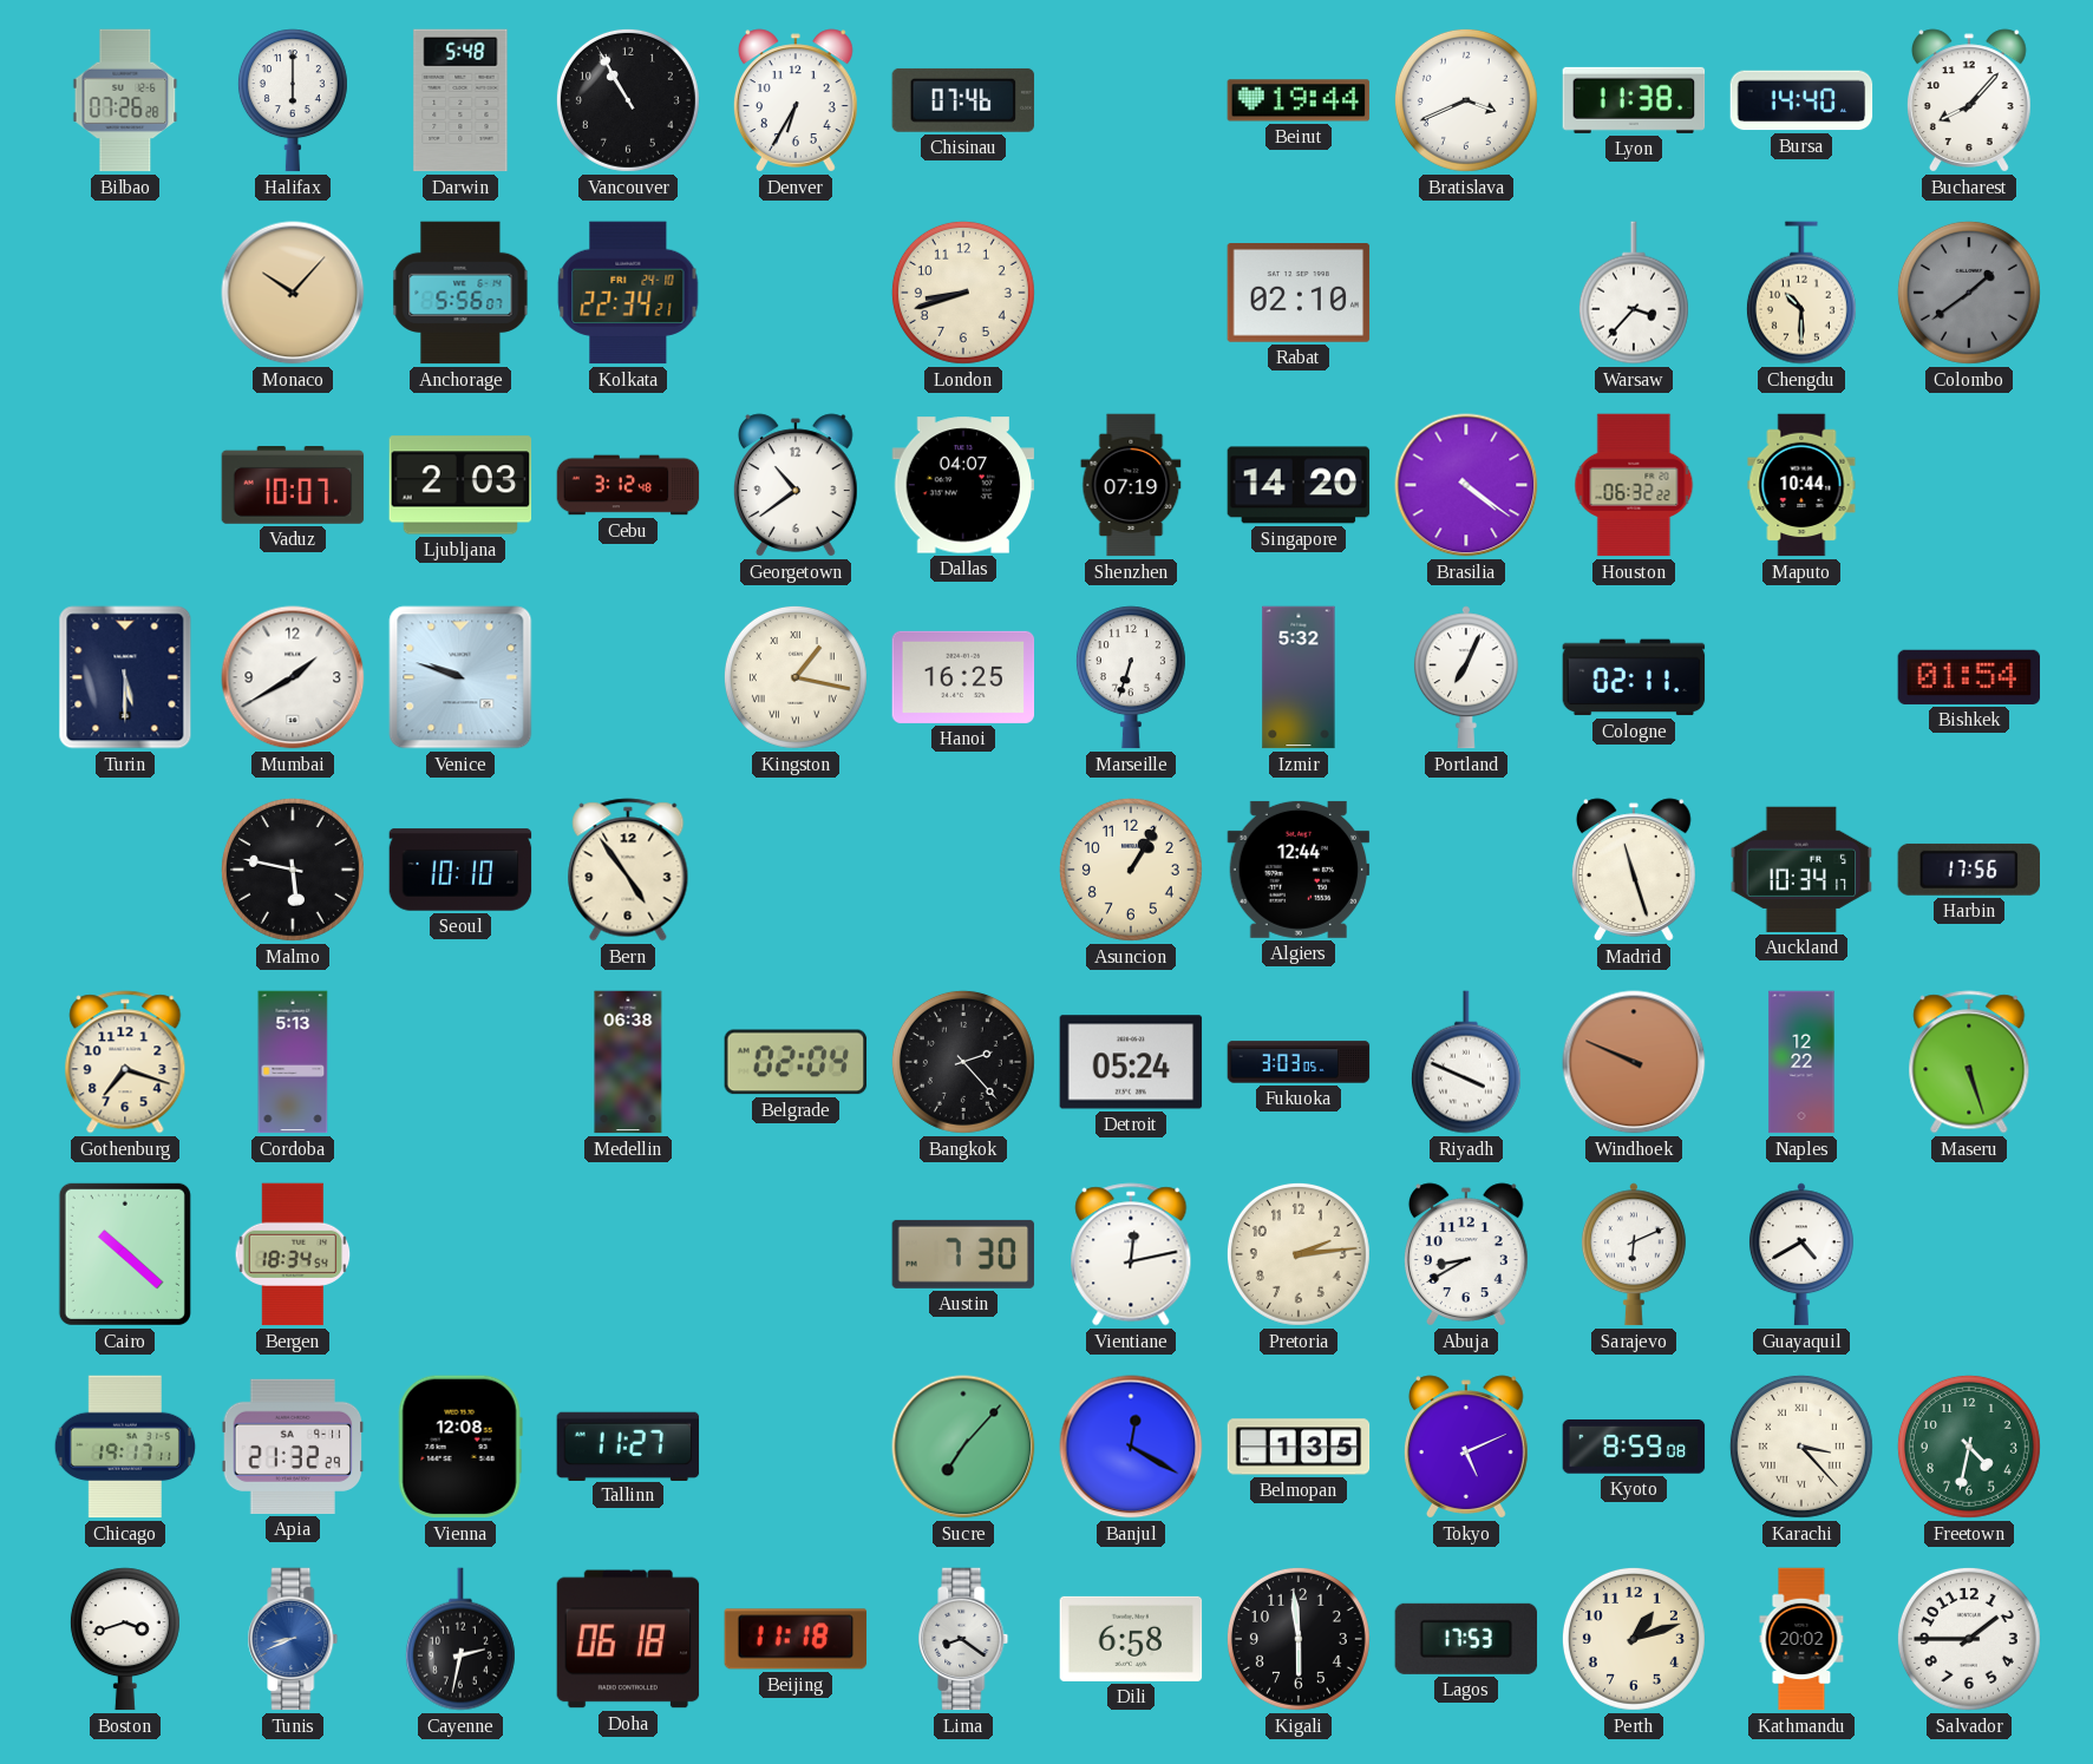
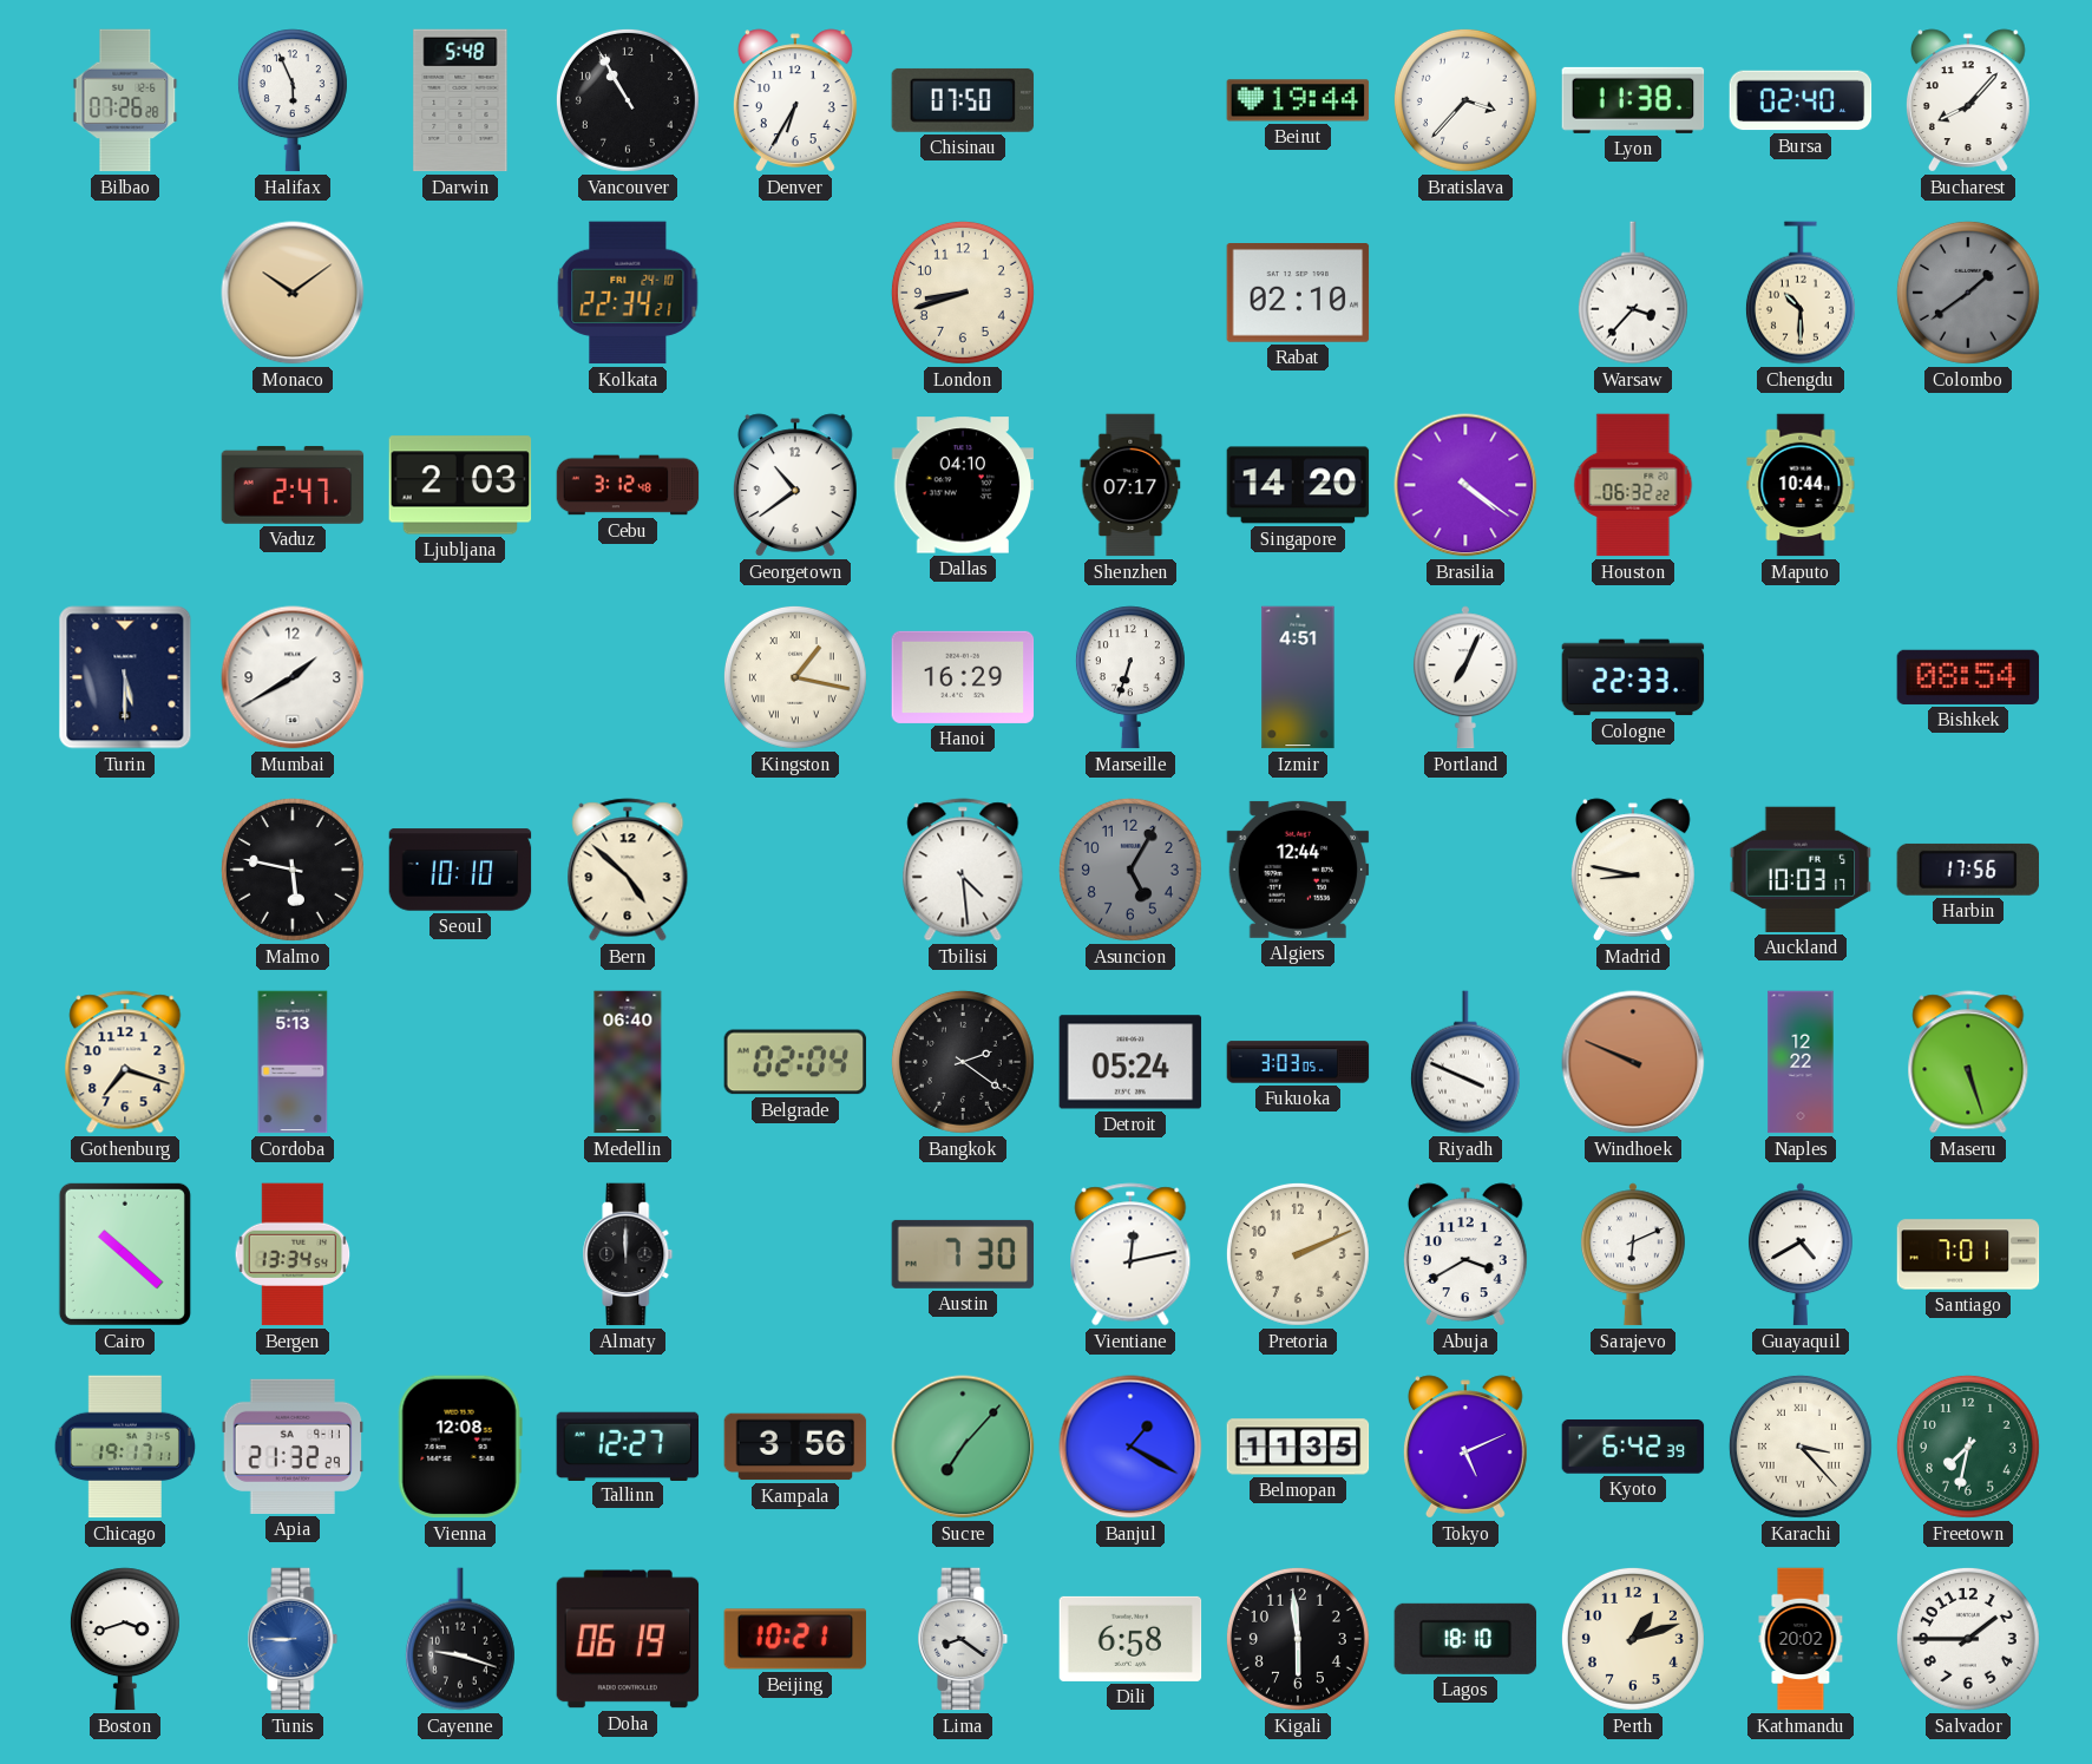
Halifax: 6:00 -> 5:56 (293, 100)
Chisinau: 07:46 -> 07:50 (963, 100)
Bratislava: 3:41 -> 3:37 (1465, 100)
Bursa: 14:40 -> 02:40 (1801, 100)
Monaco: 10:07 -> 10:09 (293, 293)
Anchorage: 5:56 -> none (460, 293)
Vaduz: 10:07 -> 2:47 (293, 485)
Dallas: 04:07 -> 04:10 (963, 485)
Shenzhen: 07:19 -> 07:17 (1130, 485)
Venice: 9:48 -> none (460, 677)
Hanoi: 16:25 -> 16:29 (963, 677)
Izmir: 5:32 -> 4:51 (1298, 677)
Cologne: 02:11 -> 22:33 (1633, 677)
Bishkek: 01:54 -> 08:54 (1968, 677)
Bern: 4:54 -> 4:52 (628, 870)
Tbilisi: none -> 4:29 (963, 870)
Asuncion: 1:05 -> 5:05 (1130, 870)
Asuncion dial: cream -> grey (1130, 870)
Madrid: 11:27 -> 8:47 (1633, 870)
Auckland: 10:34 -> 10:03 (1801, 870)
Medellin: 06:38 -> 06:40 (628, 1062)
Bangkok: 2:23 -> 2:21 (963, 1062)
Bergen: 18:34 -> 13:34 (293, 1254)
Almaty: none -> 12:00 (628, 1254)
Pretoria: 2:14 -> 2:11 (1298, 1254)
Abuja: 8:40 -> 3:40 (1465, 1254)
Santiago: none -> 7:01 (1968, 1254)
Tallinn: 11:27 -> 12:27 (628, 1445)
Kampala: none -> 3:56 (795, 1447)
Banjul: 12:20 -> 1:20 (1130, 1447)
Belmopan: 1:35 -> 11:35 (1298, 1447)
Kyoto: 8:59 -> 6:42 (1633, 1447)
Freetown: 4:32 -> 7:32 (1968, 1447)
Tunis: 8:41 -> 8:45 (293, 1639)
Cayenne: 2:32 -> 9:18 (460, 1639)
Doha: 06:18 -> 06:19 (628, 1639)
Beijing: 11:18 -> 10:21 (795, 1639)
Lagos: 17:53 -> 18:10 (1465, 1639)
